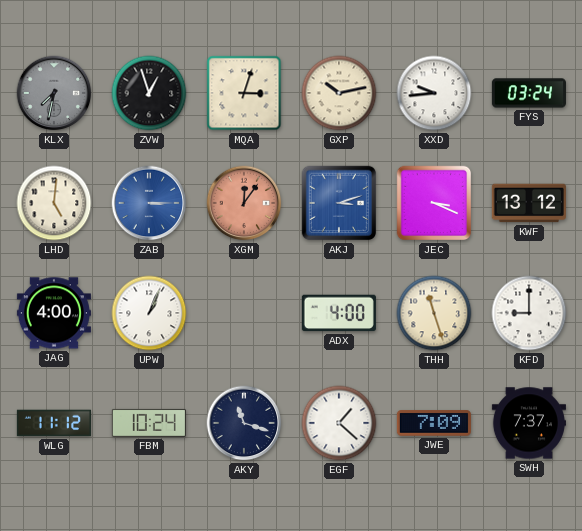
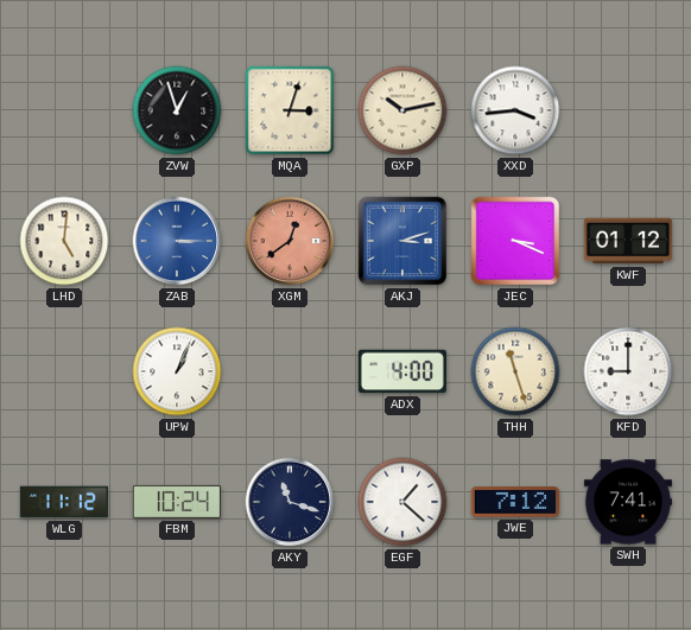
KLX: 7:32 -> none (54, 93)
XXD: 9:44 -> 3:44 (515, 110)
FYS: 03:24 -> none (529, 93)
XGM: 12:06 -> 12:39 (290, 241)
KWF: 13:12 -> 01:12 (628, 241)
JAG: 4:00 -> none (54, 313)
JWE: 7:09 -> 7:12 (515, 502)
SWH: 7:37 -> 7:41 (628, 502)
